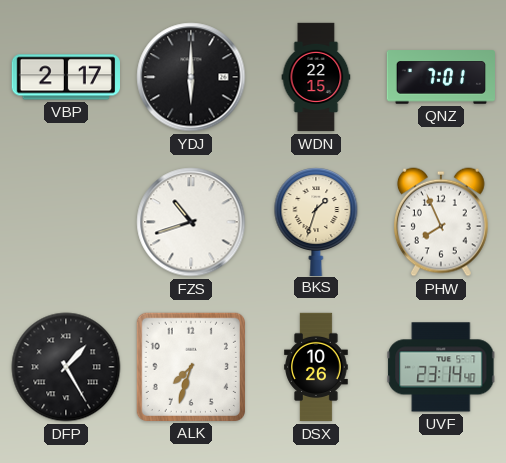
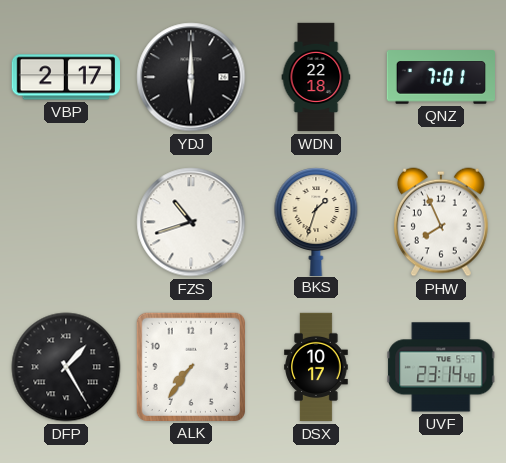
WDN: 22:15 -> 22:18 (316, 77)
ALK: 7:33 -> 7:36 (191, 367)
DSX: 10:26 -> 10:17 (316, 367)
